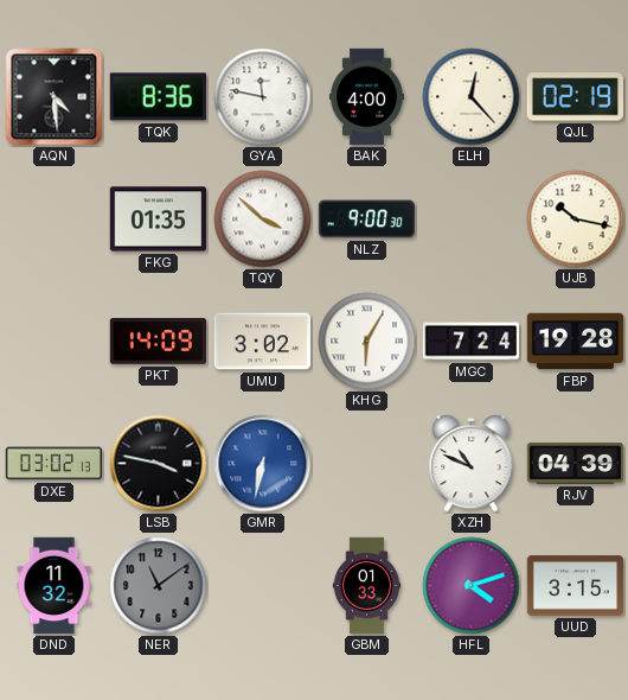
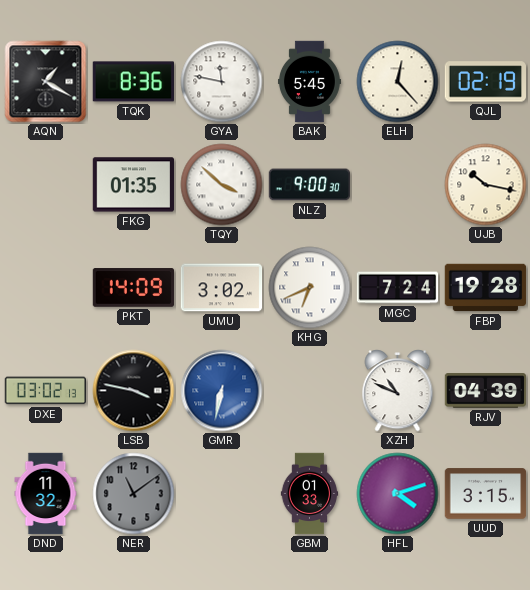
AQN: 4:29 -> 1:20 (46, 82)
BAK: 4:00 -> 5:45 (309, 82)
KHG: 6:05 -> 6:41 (310, 288)
